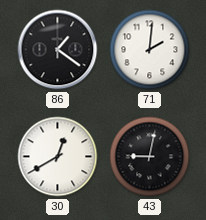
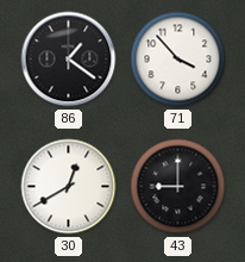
71: 2:01 -> 3:53 (178, 60)
43: 9:02 -> 9:00 (178, 187)
